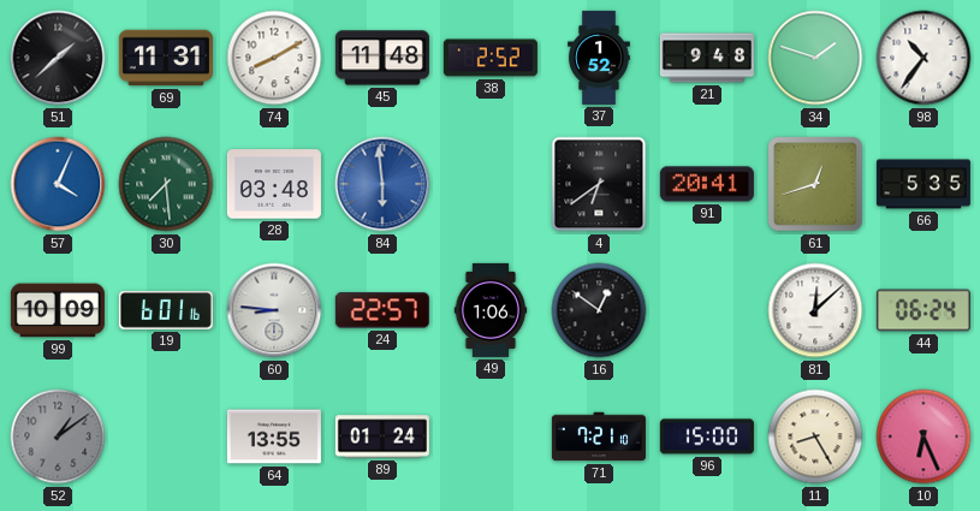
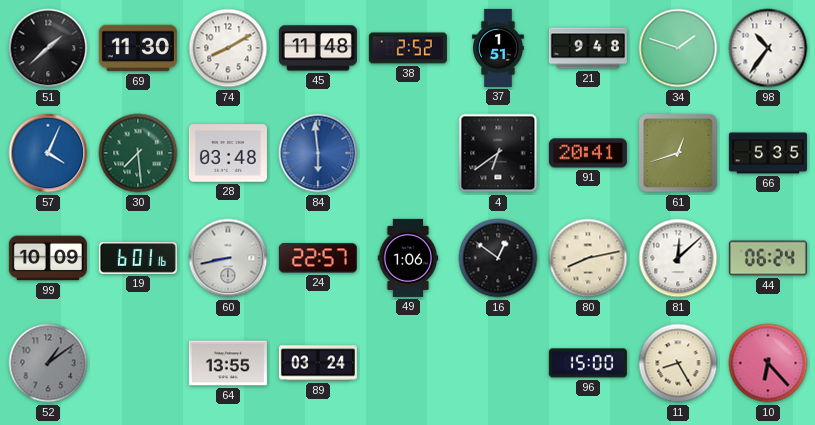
69: 11:31 -> 11:30 (138, 48)
37: 1:52 -> 1:51 (499, 48)
60: 8:46 -> 8:43 (228, 258)
80: none -> 8:13 (588, 258)
89: 01:24 -> 03:24 (318, 363)
71: 7:21 -> none (599, 436)
10: 6:26 -> 6:23 (768, 363)
